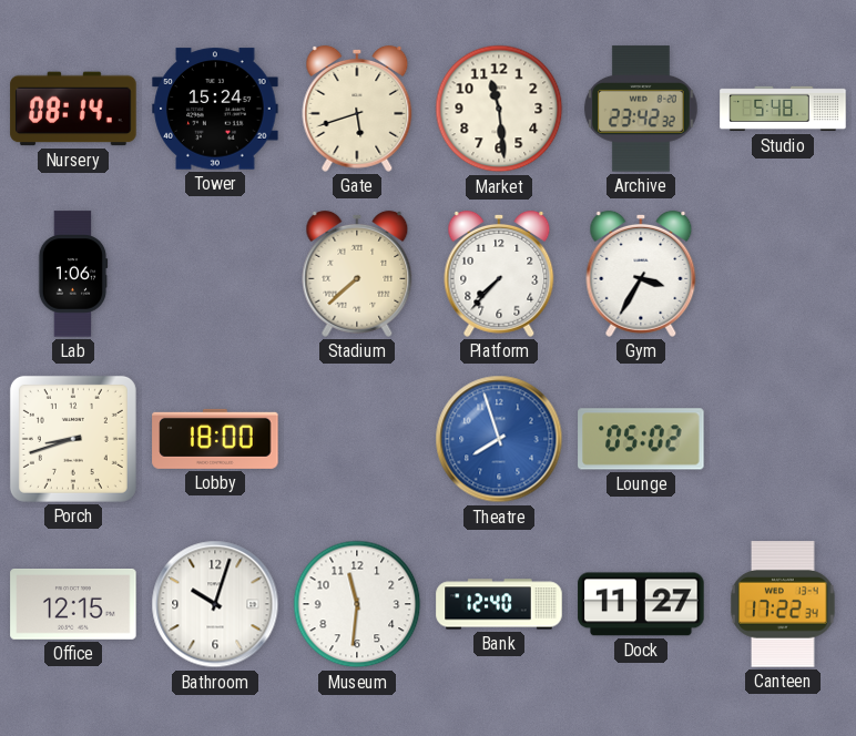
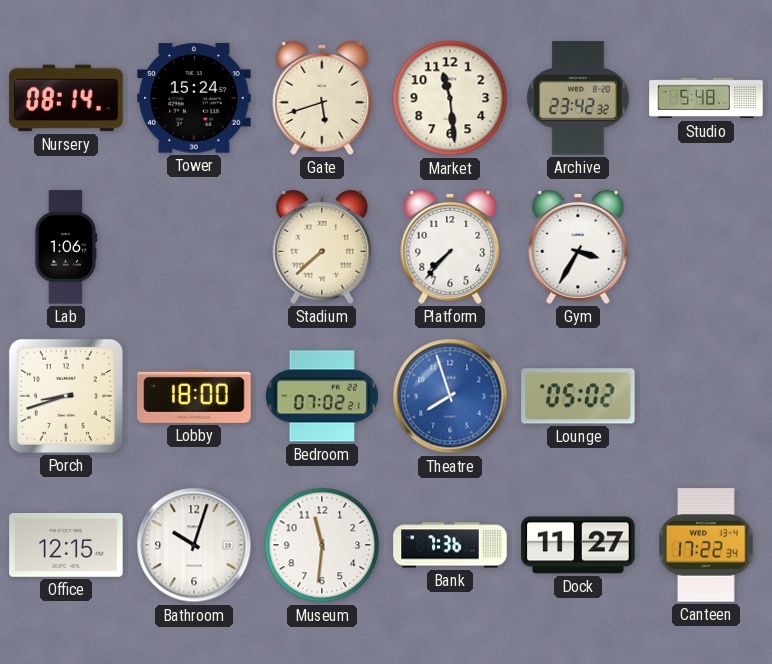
Bedroom: none -> 07:02 (322, 396)
Bank: 12:40 -> 7:36 (450, 545)
